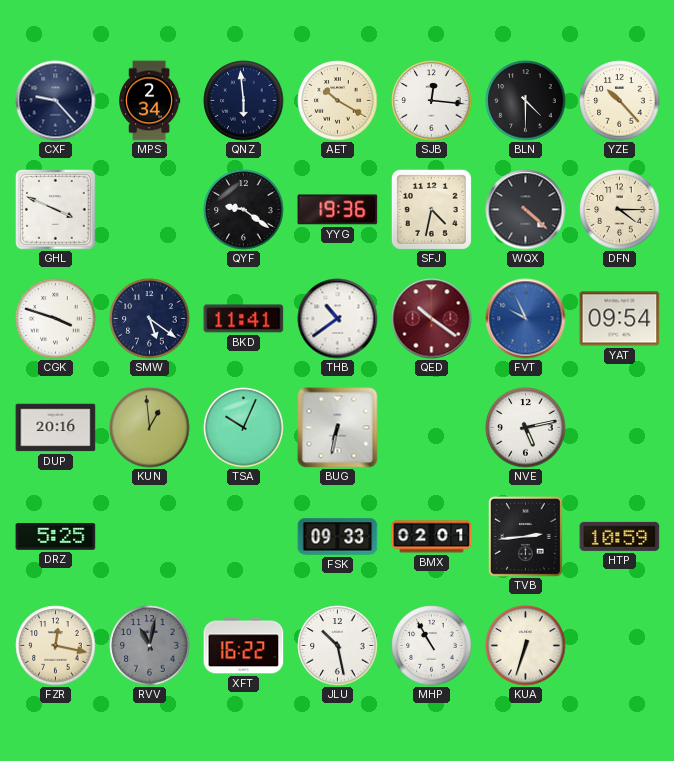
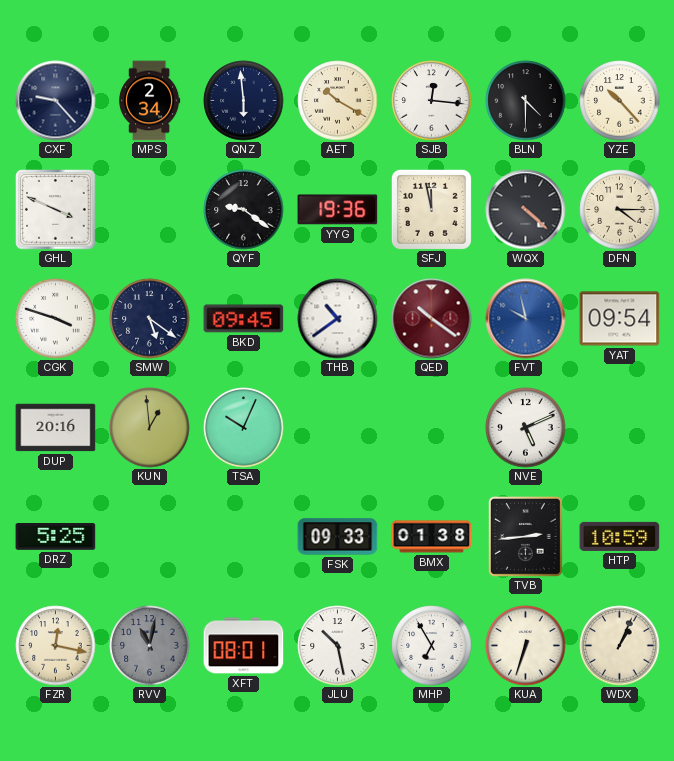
SFJ: 4:32 -> 11:58 (431, 209)
BKD: 11:41 -> 09:45 (244, 319)
FVT: 9:56 -> 9:58 (526, 319)
BUG: 6:32 -> none (338, 428)
NVE: 5:13 -> 5:11 (526, 428)
BMX: 02:01 -> 01:38 (432, 537)
XFT: 16:22 -> 08:01 (244, 646)
MHP: 10:55 -> 6:55 (432, 646)
WDX: none -> 1:04 (620, 646)
